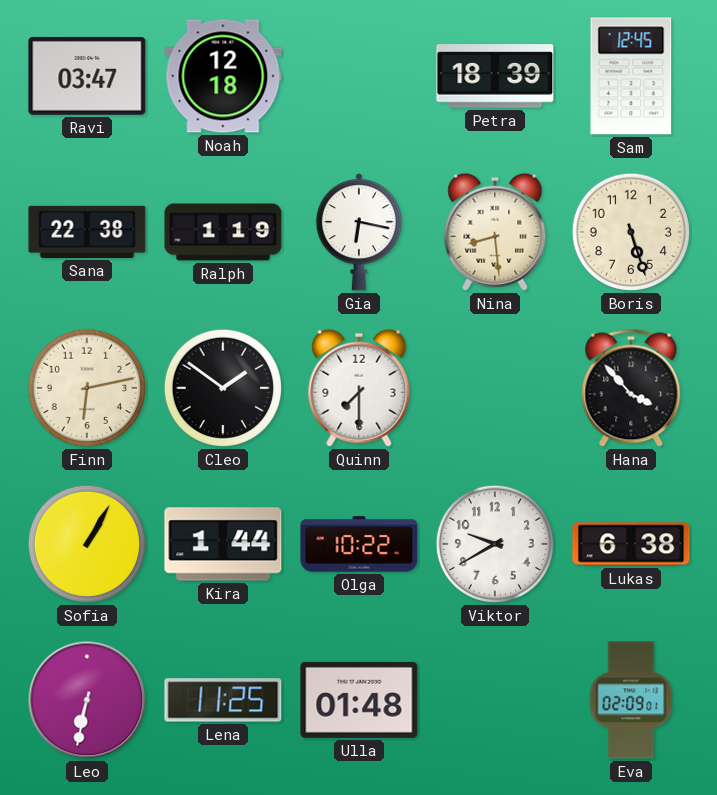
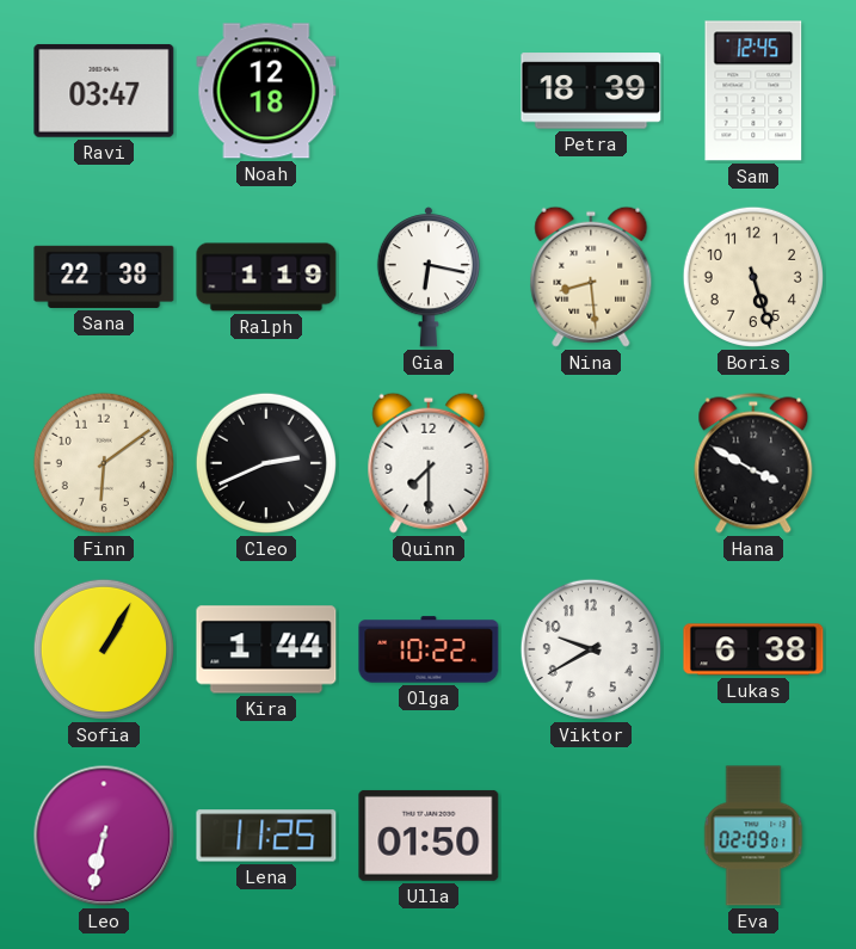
Finn: 6:13 -> 6:09 (104, 463)
Cleo: 1:51 -> 2:41 (266, 463)
Hana: 3:53 -> 3:50 (753, 463)
Ulla: 01:48 -> 01:50 (429, 836)
